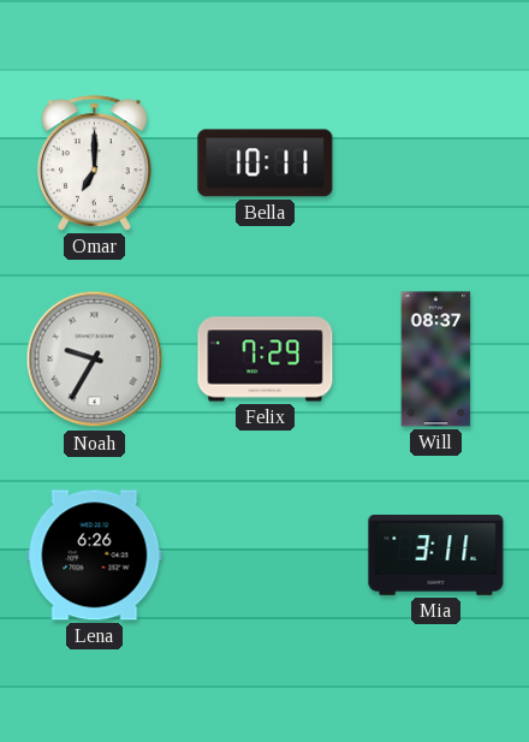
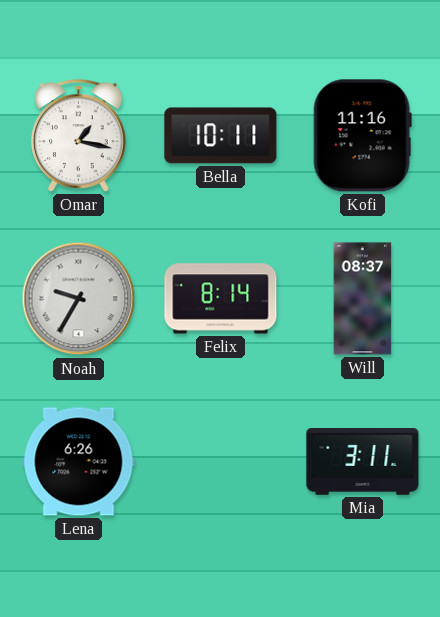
Omar: 7:00 -> 1:17 (78, 136)
Kofi: none -> 11:16 (362, 136)
Felix: 7:29 -> 8:14 (221, 299)
